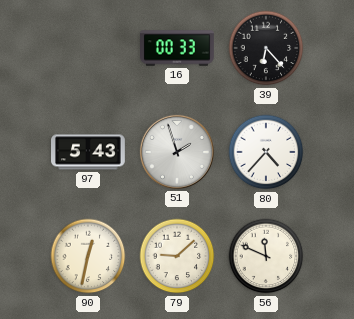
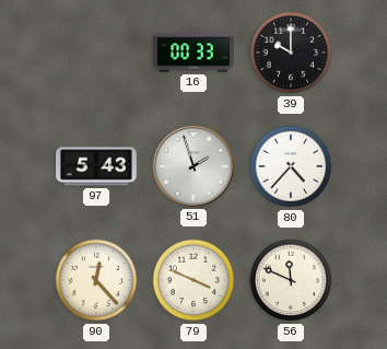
39: 6:23 -> 10:00 (291, 53)
90: 12:32 -> 12:23 (96, 280)
79: 9:08 -> 3:49 (193, 280)
